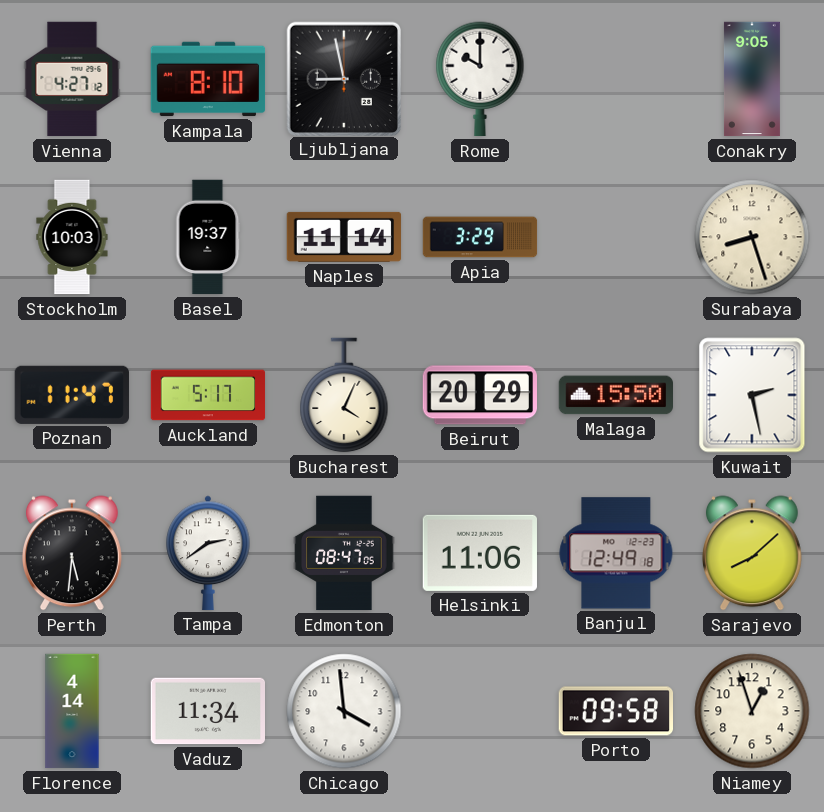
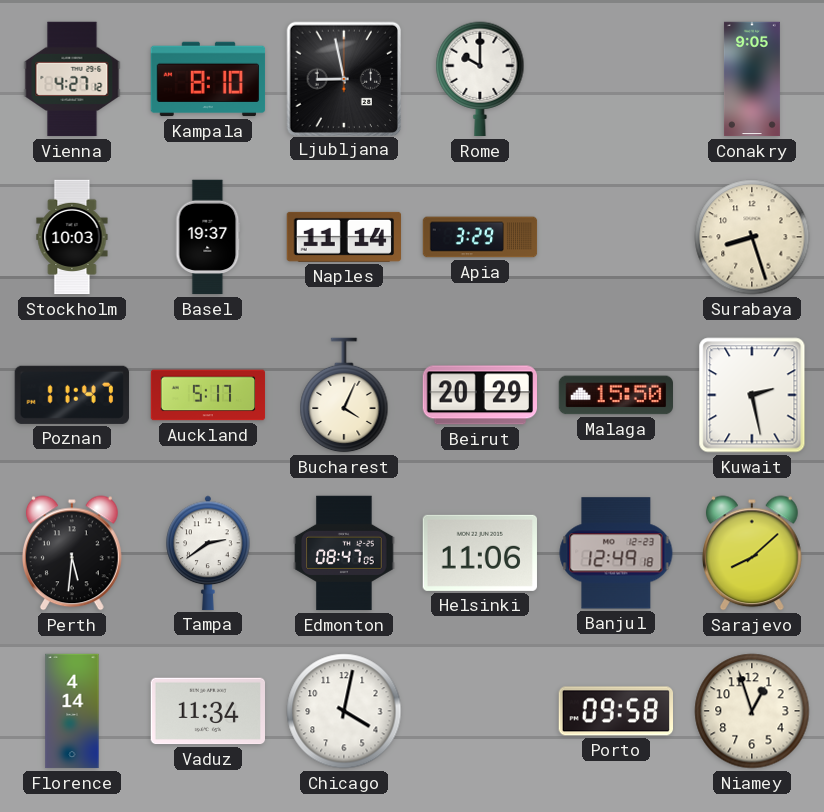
Chicago: 3:59 -> 4:02 (344, 711)
